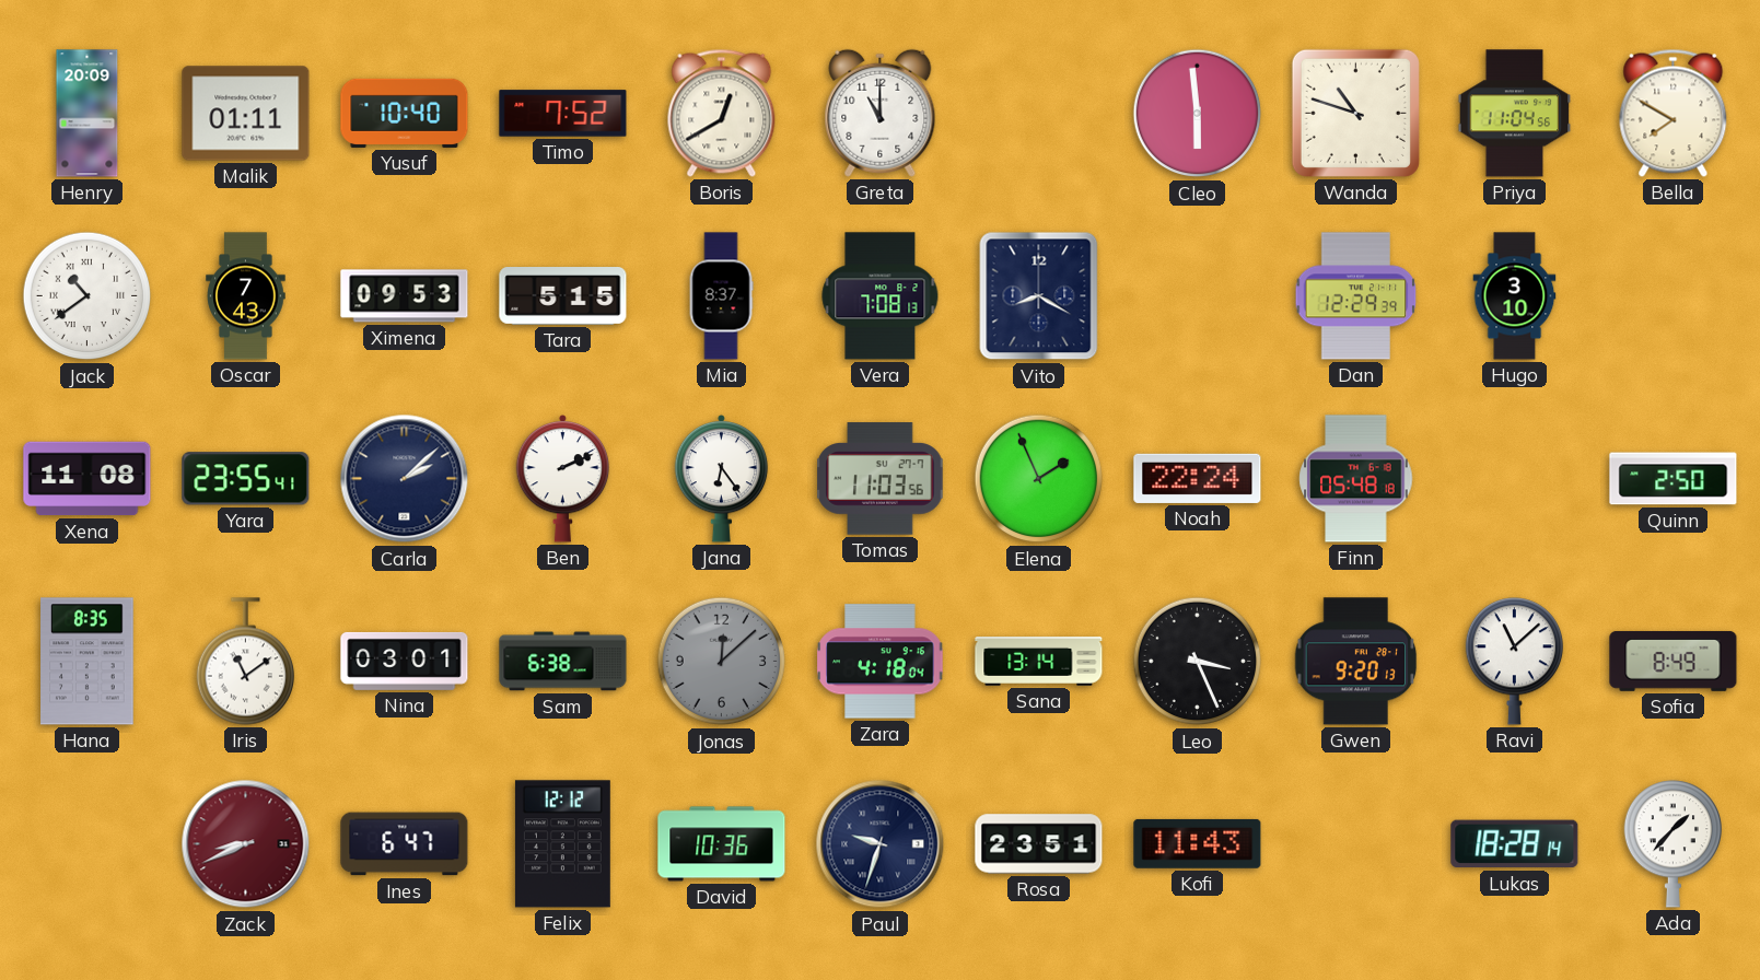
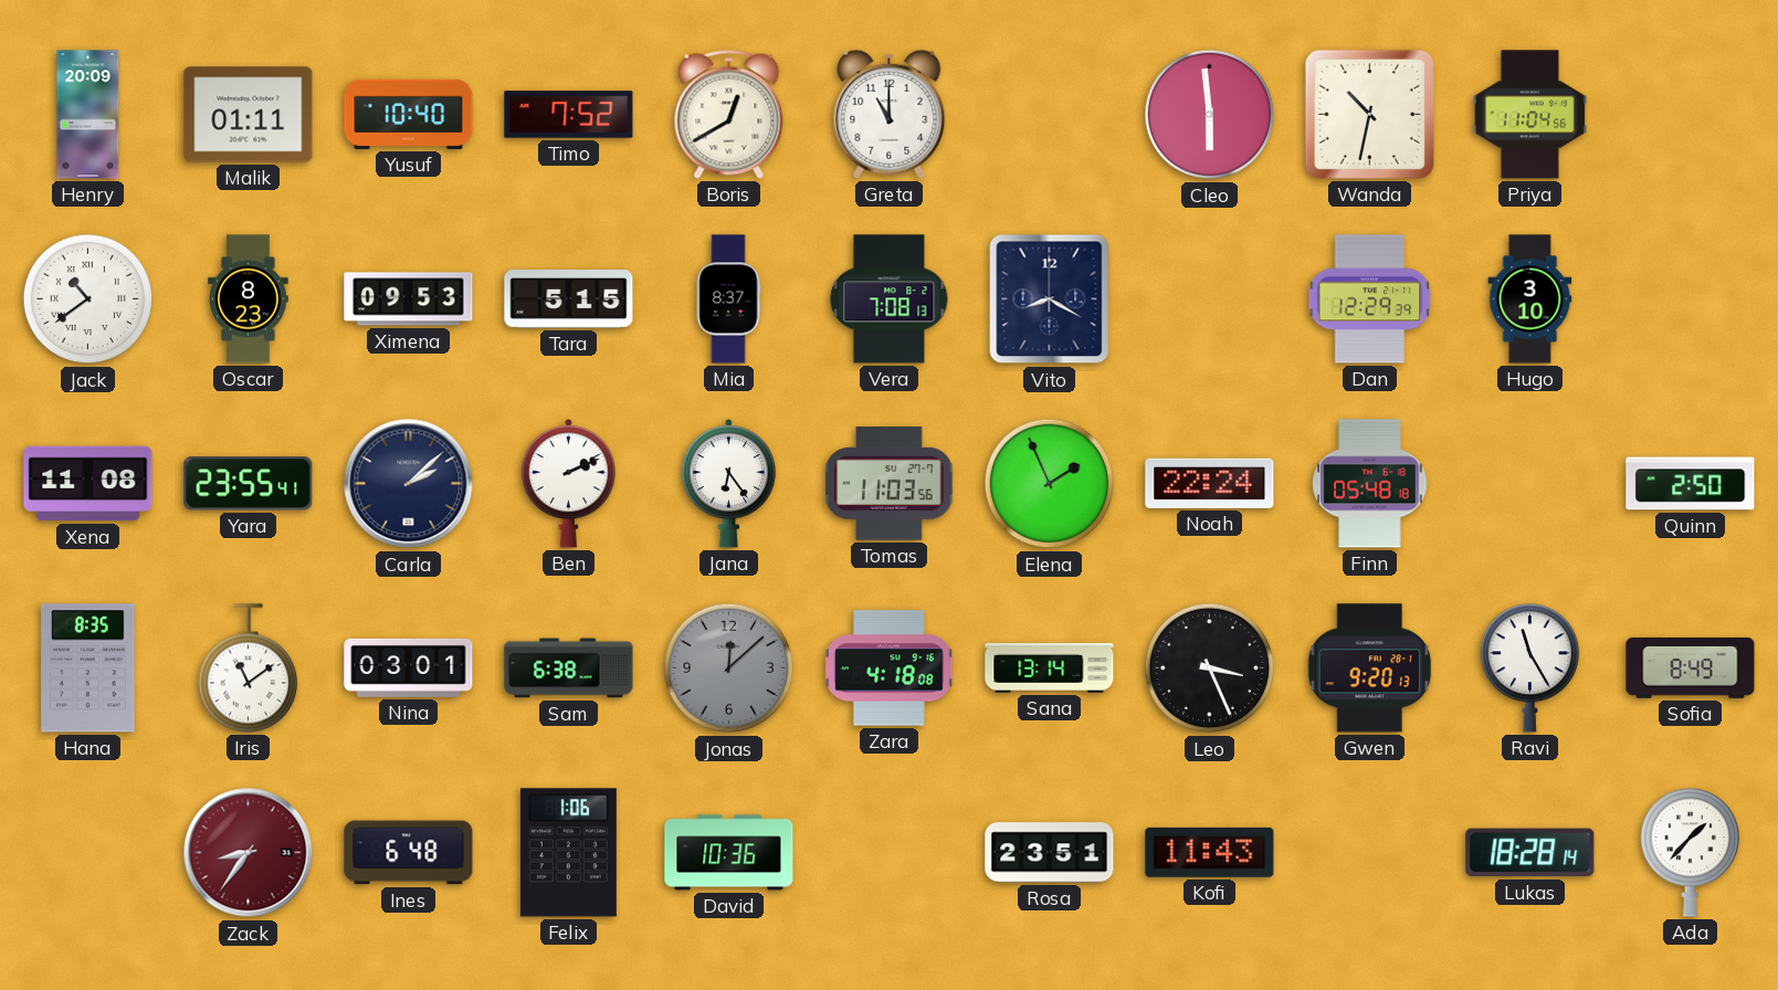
Wanda: 10:48 -> 10:32 (1369, 114)
Bella: 7:50 -> none (1674, 113)
Oscar: 7:43 -> 8:23 (249, 299)
Zara: 4:18:04 -> 4:18:08 (890, 668)
Ravi: 11:08 -> 11:25 (1529, 668)
Zack: 8:41 -> 8:36 (249, 853)
Ines: 6:47 -> 6:48 (409, 853)
Felix: 12:12 -> 1:06 (568, 853)
Paul: 9:33 -> none (881, 844)
